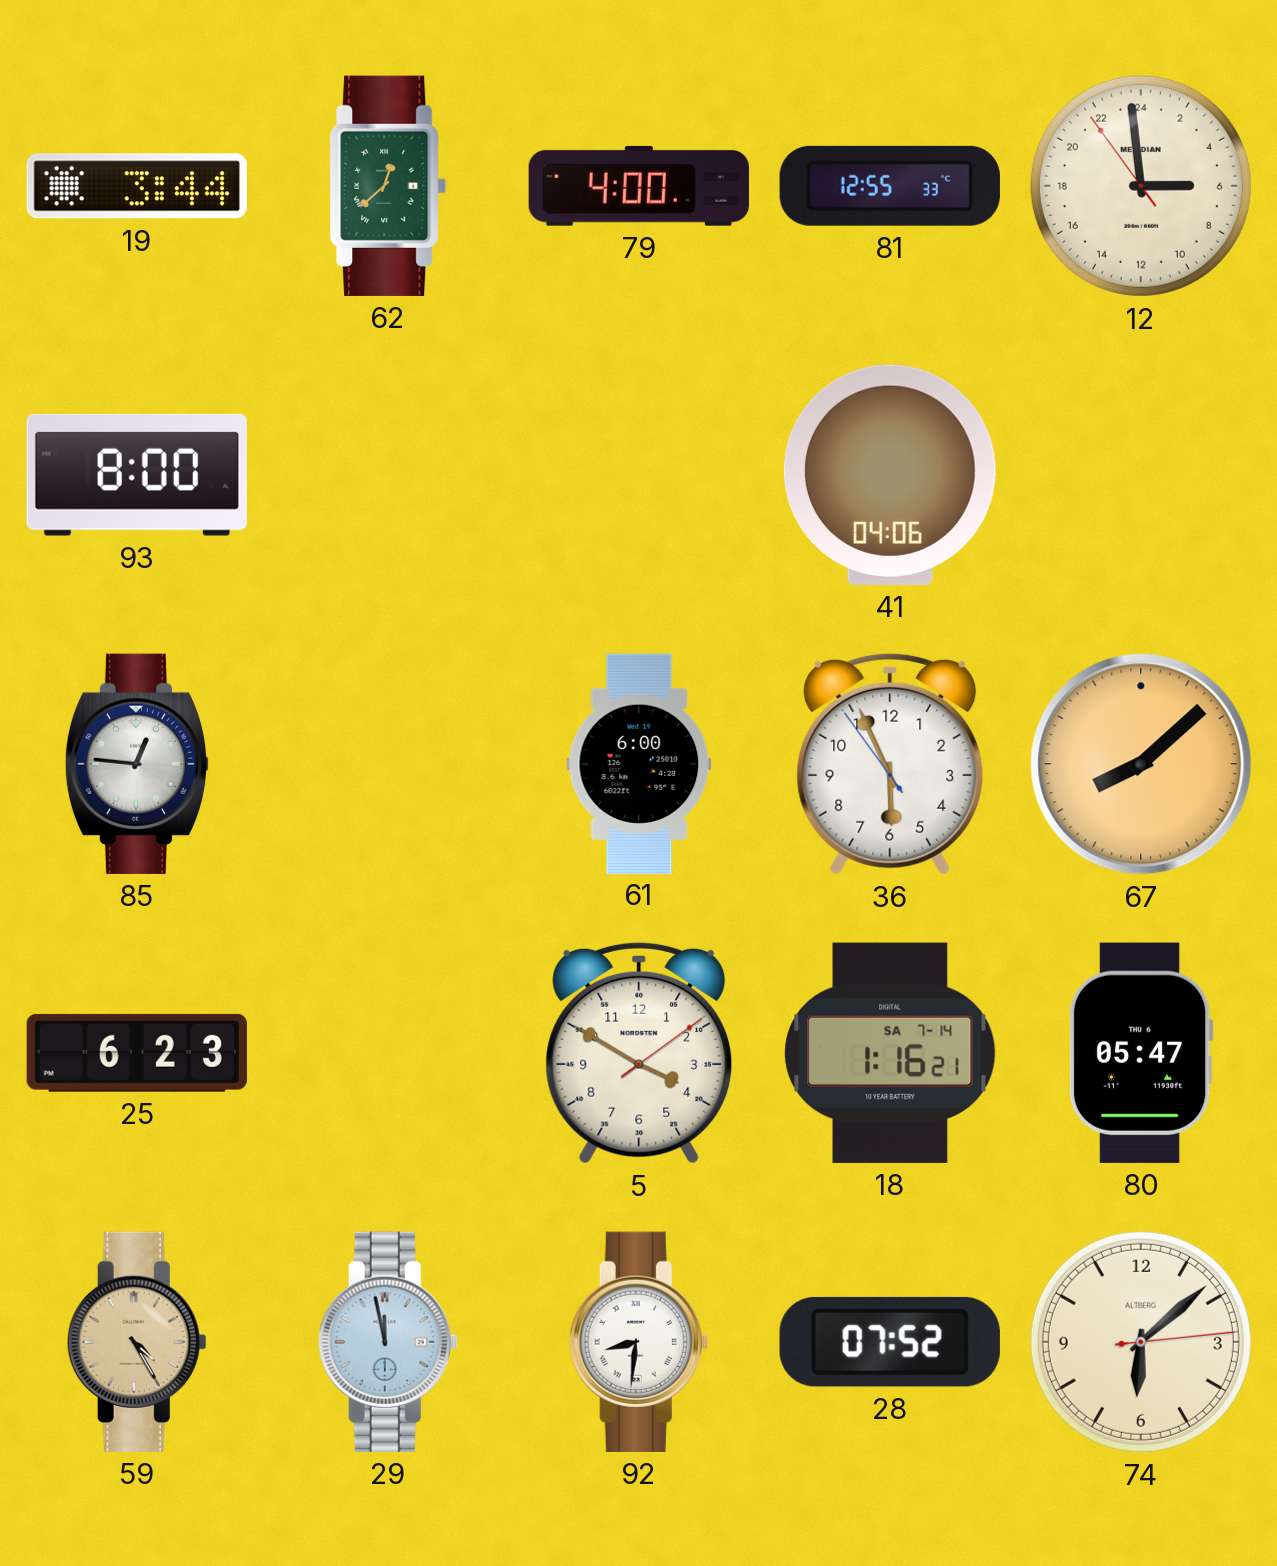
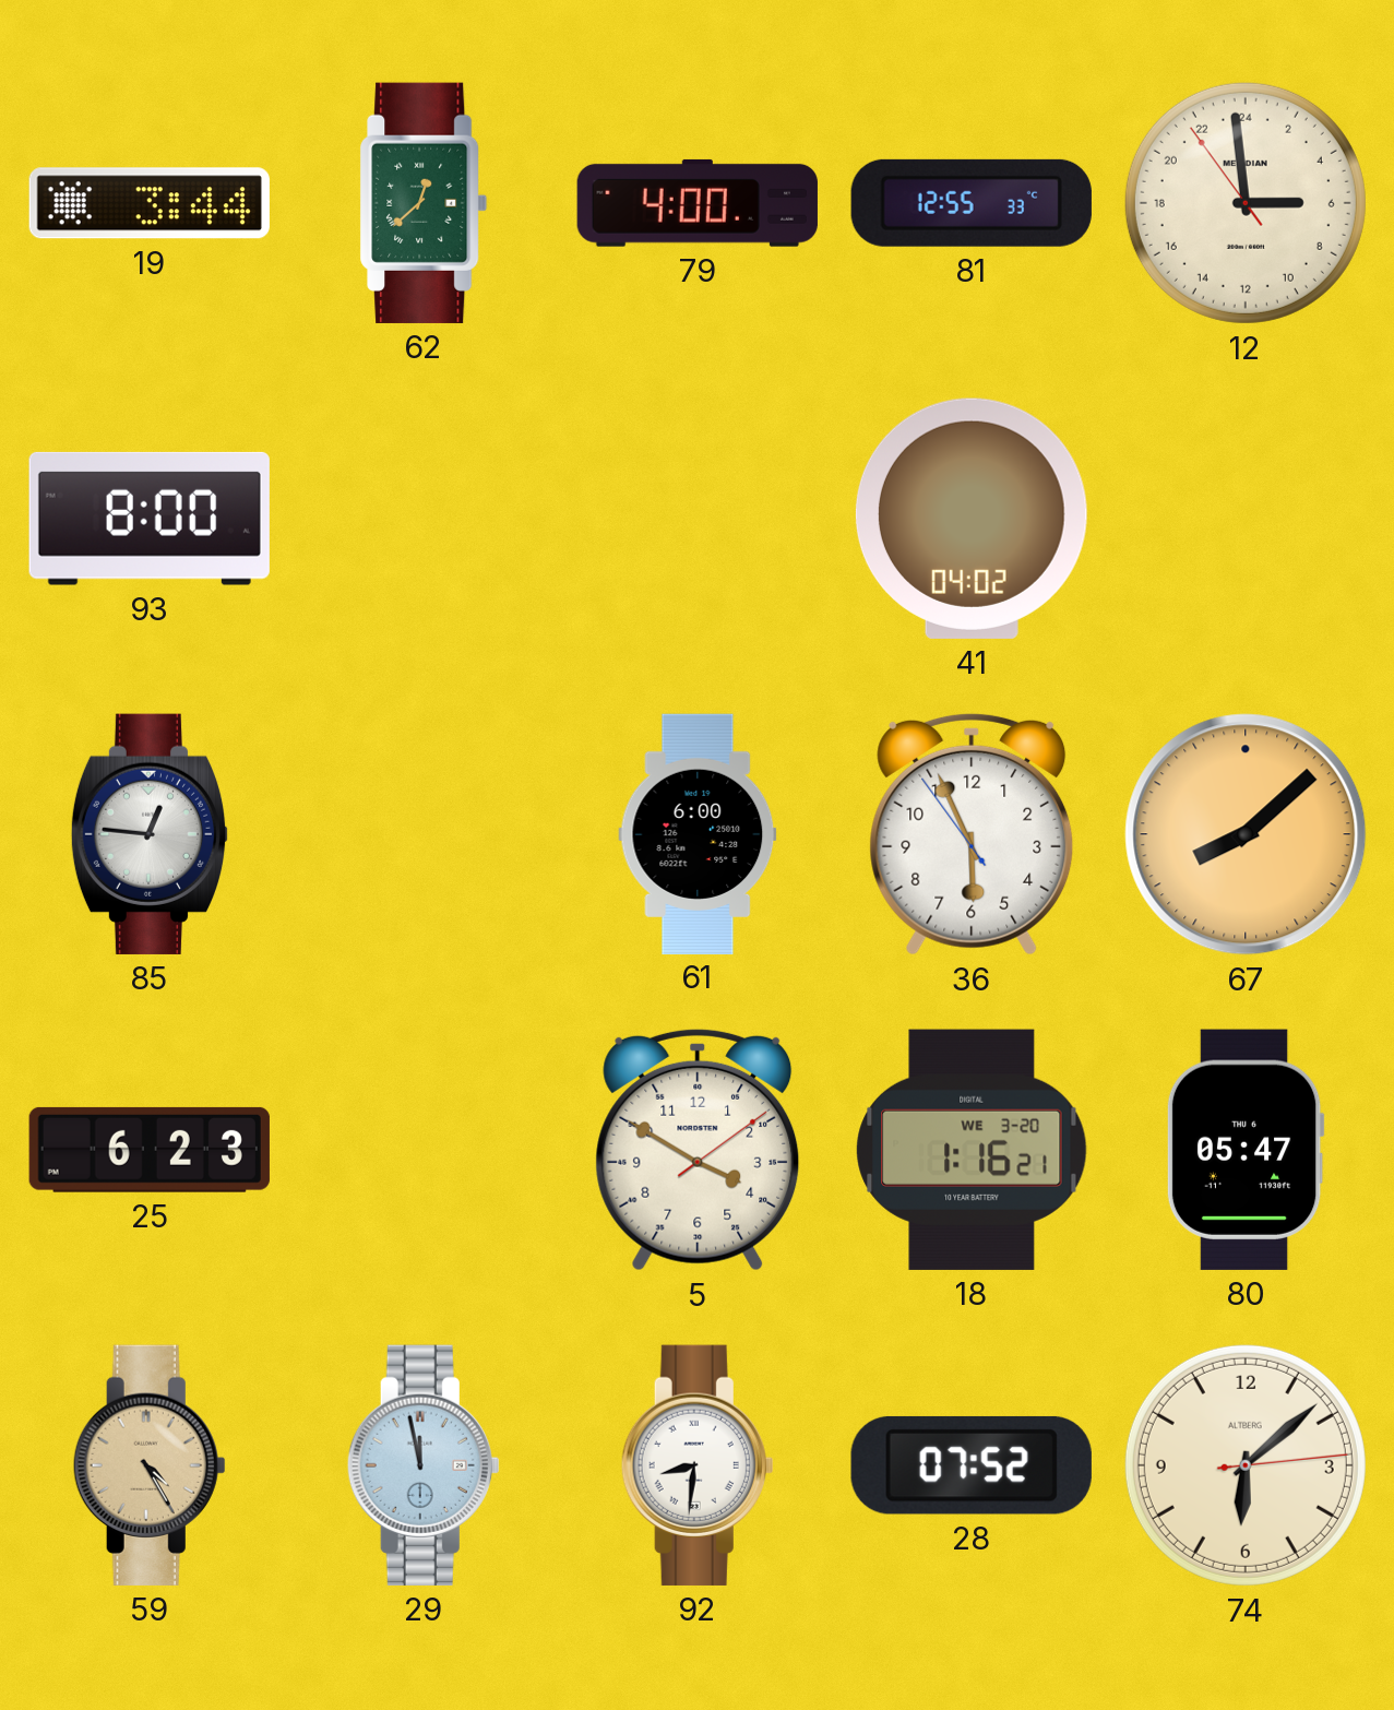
41: 04:06 -> 04:02 (972, 519)
18 date: SA 7-14 -> WE 3-20 (972, 1150)
